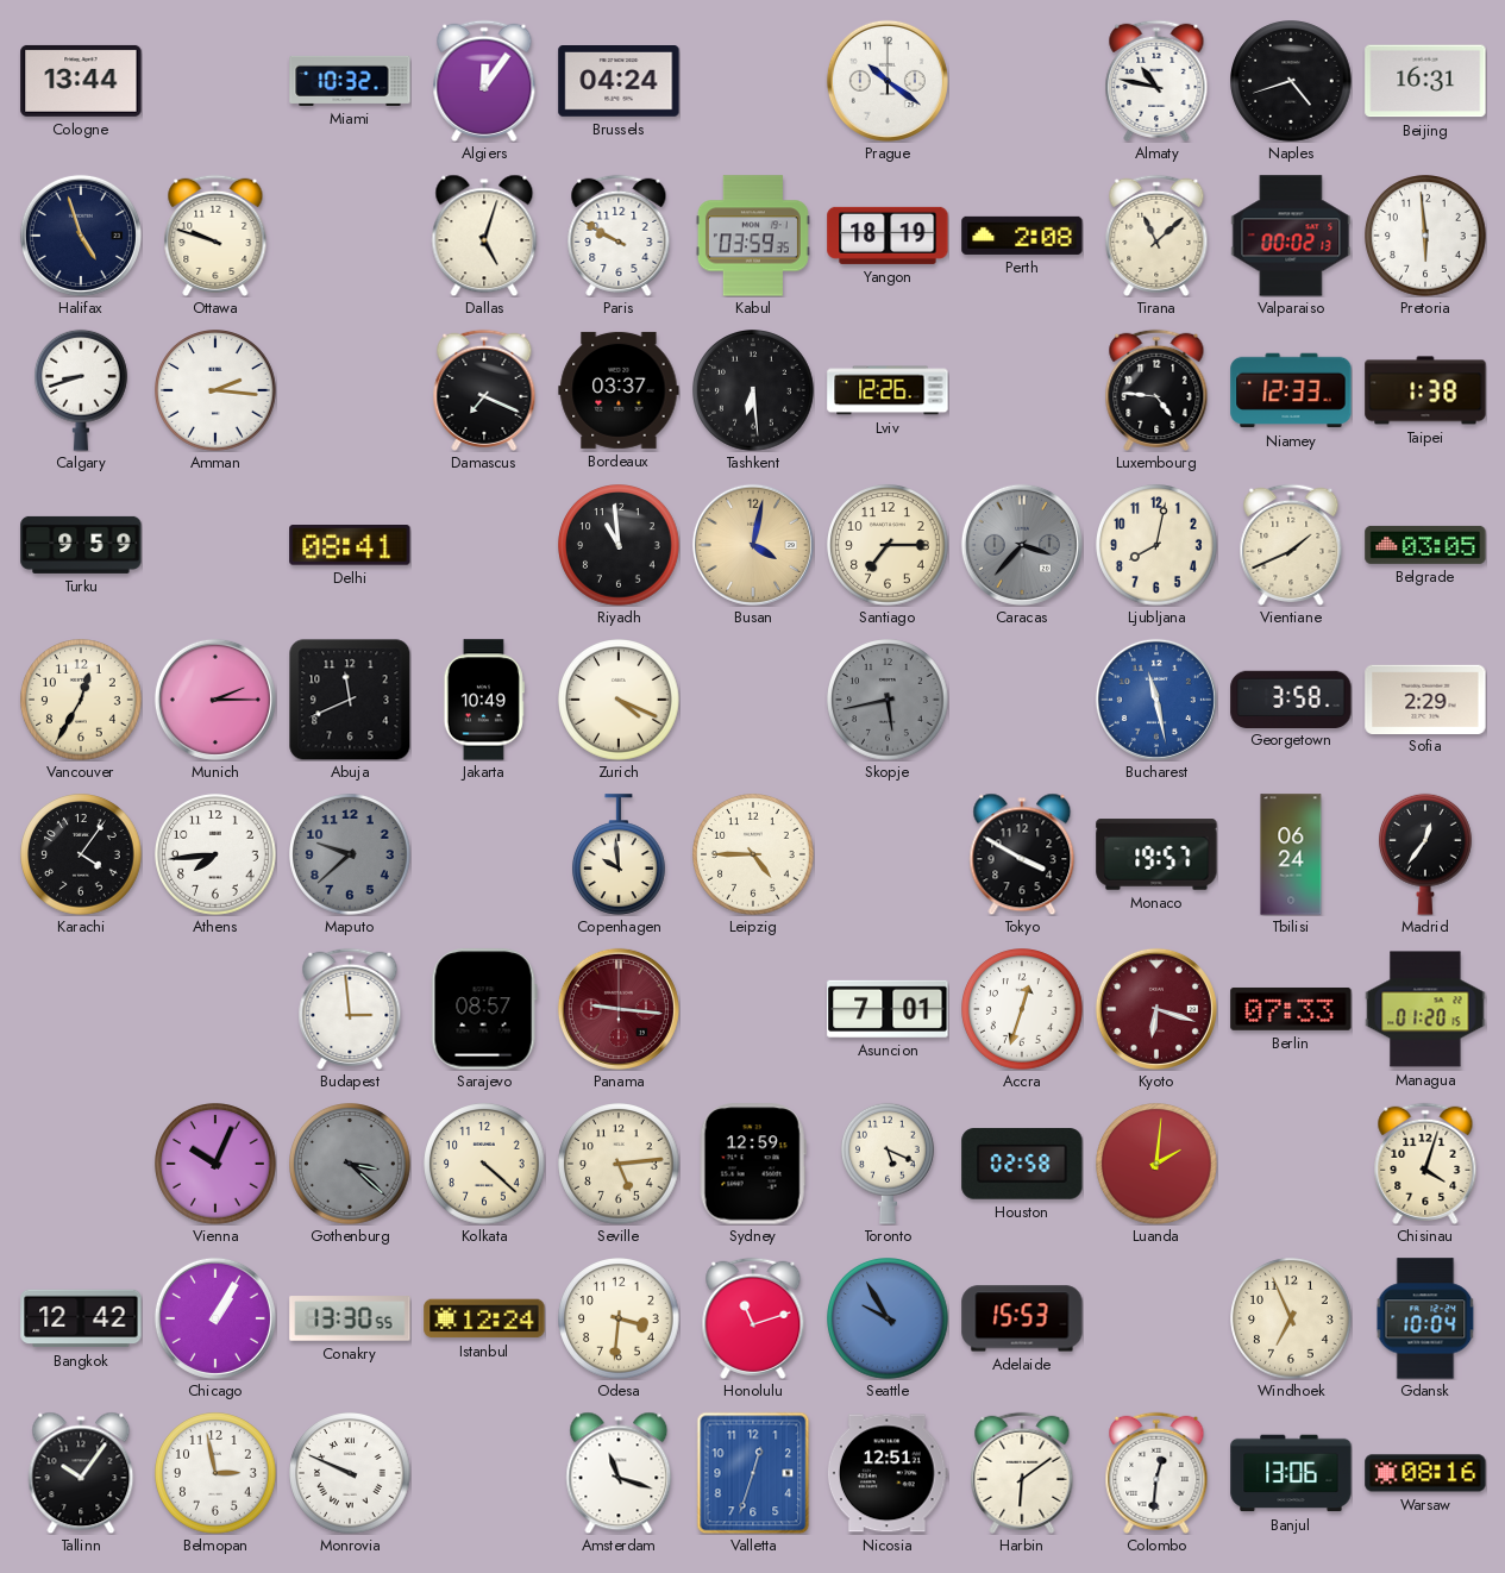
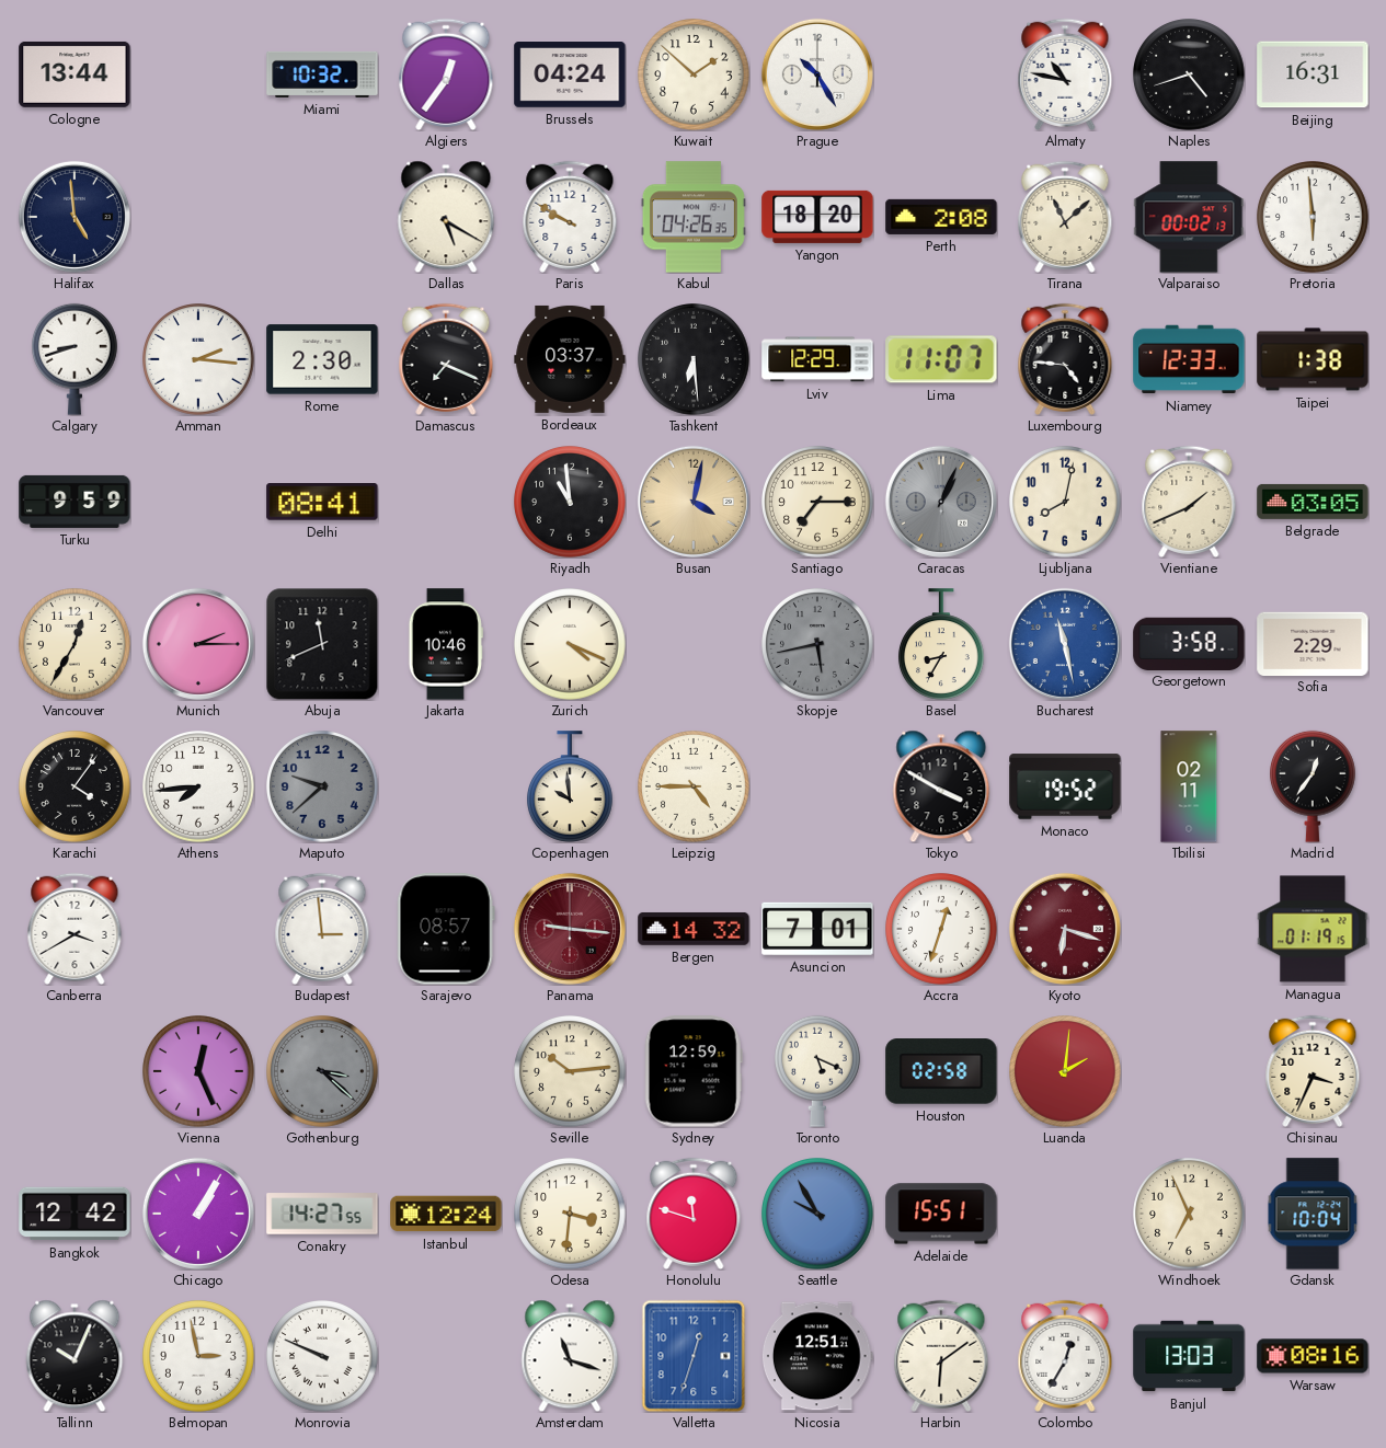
Algiers: 12:06 -> 12:36 (446, 74)
Kuwait: none -> 1:52 (694, 74)
Prague: 10:21 -> 10:25 (817, 74)
Halifax: 4:57 -> 4:59 (75, 217)
Ottawa: 9:48 -> none (215, 236)
Dallas: 5:03 -> 5:20 (446, 217)
Kabul: 03:59 -> 04:26 (694, 217)
Yangon: 18:19 -> 18:20 (817, 217)
Rome: none -> 2:30 (322, 359)
Lviv: 12:26 -> 12:29 (817, 359)
Lima: none -> 11:07 (941, 359)
Caracas: 3:37 -> 1:04 (941, 502)
Jakarta: 10:49 -> 10:46 (446, 644)
Basel: none -> 8:35 (942, 644)
Monaco: 19:57 -> 19:52 (1065, 786)
Tbilisi: 06:24 -> 02:11 (1189, 786)
Canberra: none -> 3:40 (75, 929)
Bergen: none -> 14:32 (694, 929)
Berlin: 07:33 -> none (1291, 1009)
Managua: 01:20 -> 01:19 (1313, 929)
Vienna: 10:04 -> 12:26 (198, 1071)
Kolkata: 4:22 -> none (484, 1164)
Seville: 5:14 -> 10:14 (570, 1071)
Chisinau: 4:03 -> 3:34 (1313, 1071)
Conakry: 13:30 -> 14:27 (322, 1214)
Honolulu: 11:12 -> 11:48 (694, 1214)
Adelaide: 15:53 -> 15:51 (941, 1214)
Tallinn: 10:06 -> 10:04 (75, 1356)
Colombo: 12:31 -> 12:35 (1065, 1356)
Banjul: 13:06 -> 13:03 (1189, 1356)
